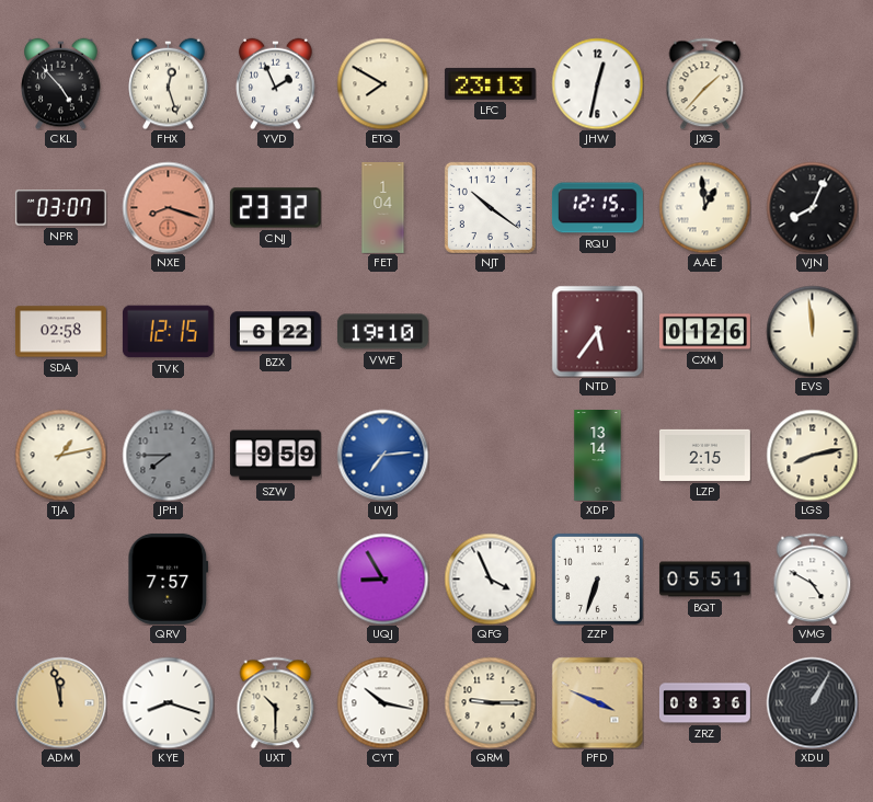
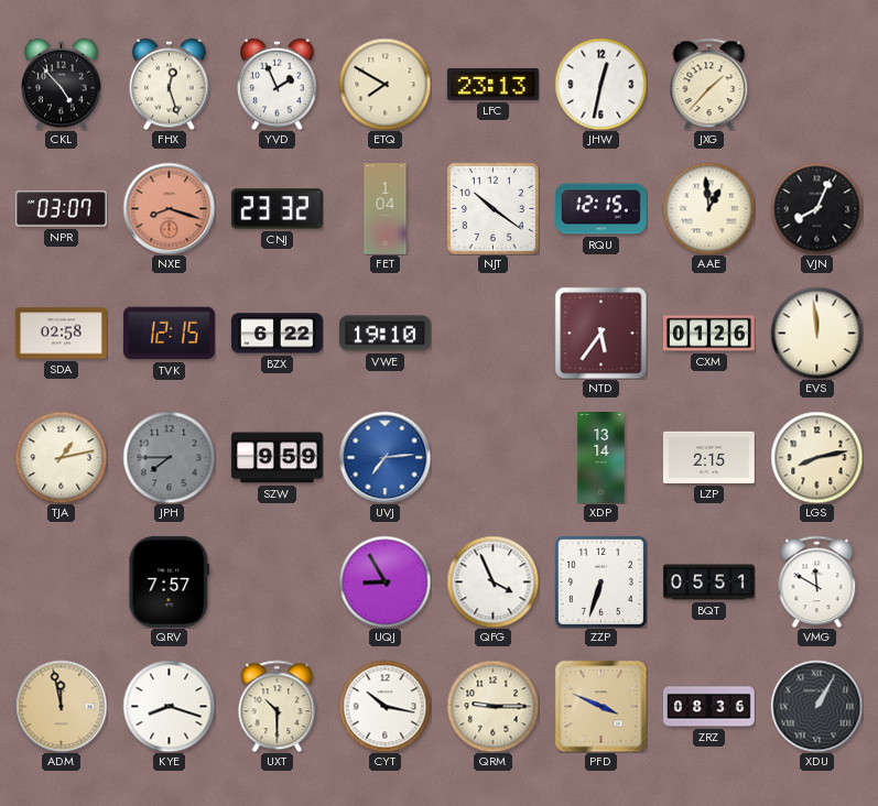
VMG: 4:50 -> 11:50 (817, 581)
